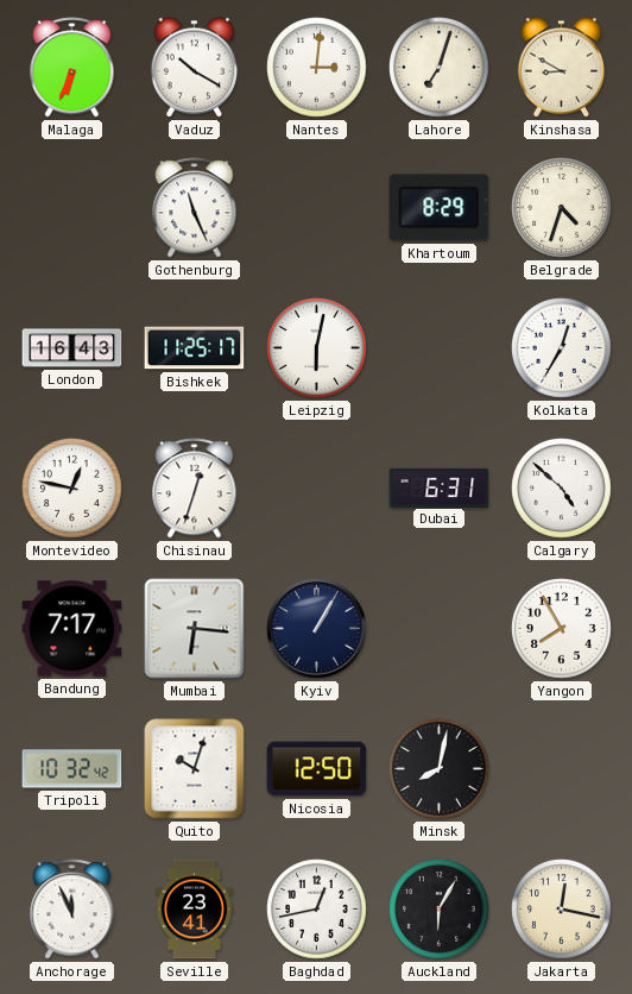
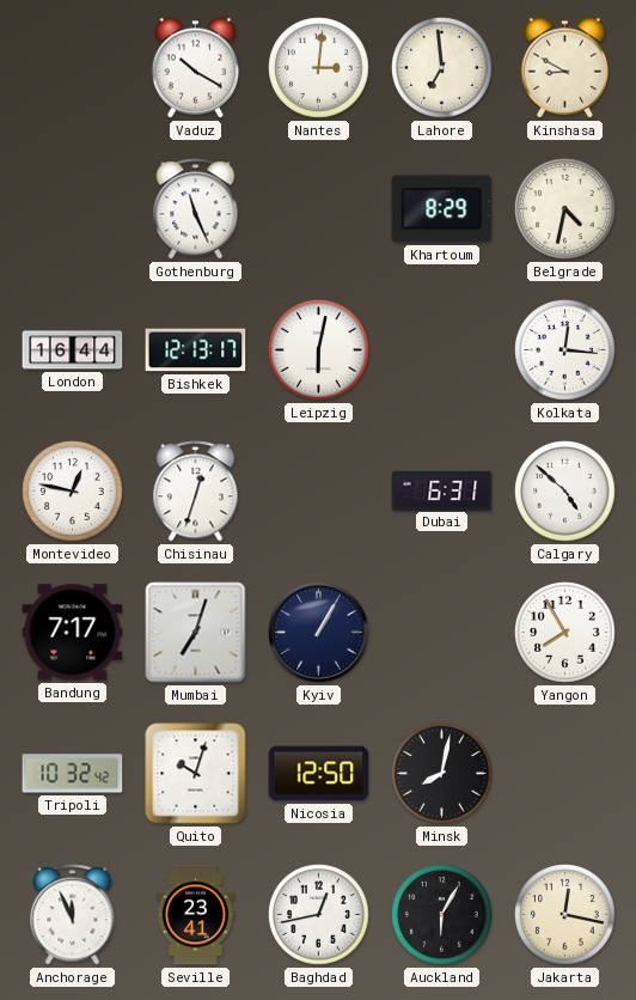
Malaga: 6:34 -> none (72, 68)
Lahore: 7:03 -> 6:59 (442, 68)
Belgrade: 4:33 -> 4:32 (565, 209)
London: 16:43 -> 16:44 (73, 350)
Bishkek: 11:25 -> 12:13 (196, 350)
Kolkata: 12:35 -> 12:16 (565, 350)
Mumbai: 6:16 -> 7:03 (196, 633)
